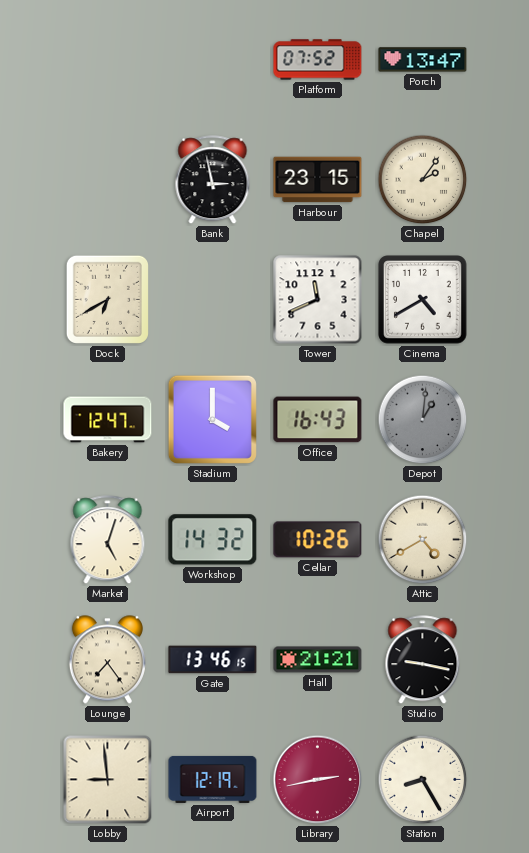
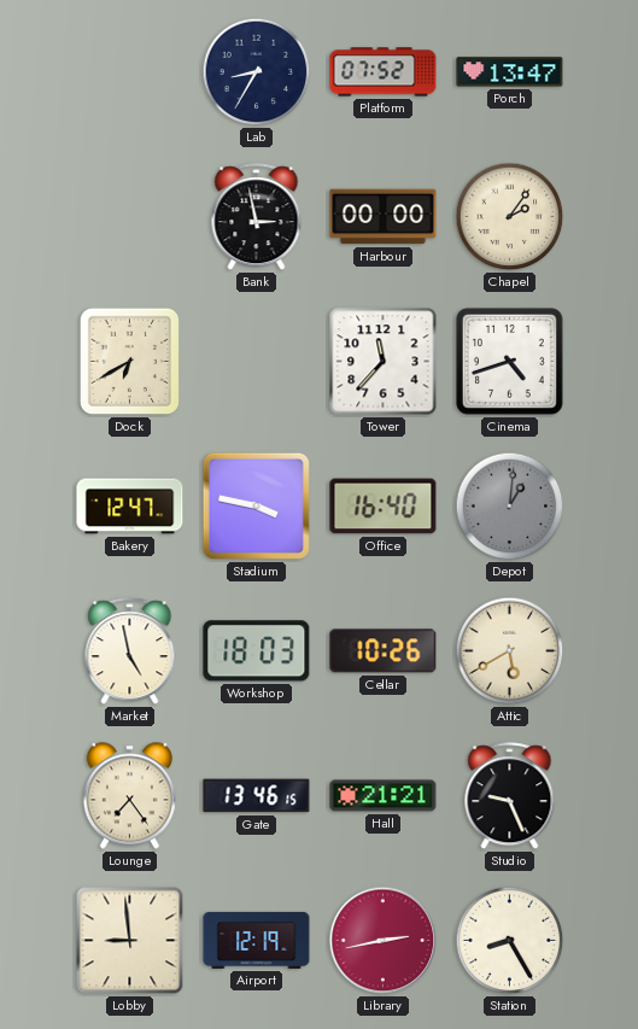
Lab: none -> 8:35 (257, 72)
Harbour: 23:15 -> 00:00 (384, 217)
Tower: 11:41 -> 11:37 (384, 362)
Cinema: 4:40 -> 4:42 (510, 362)
Stadium: 4:00 -> 3:47 (256, 505)
Office: 16:43 -> 16:40 (384, 507)
Market: 5:03 -> 4:58 (130, 651)
Workshop: 14:32 -> 18:03 (257, 651)
Attic: 4:40 -> 5:40 (510, 651)
Studio: 9:17 -> 9:26 (510, 796)
